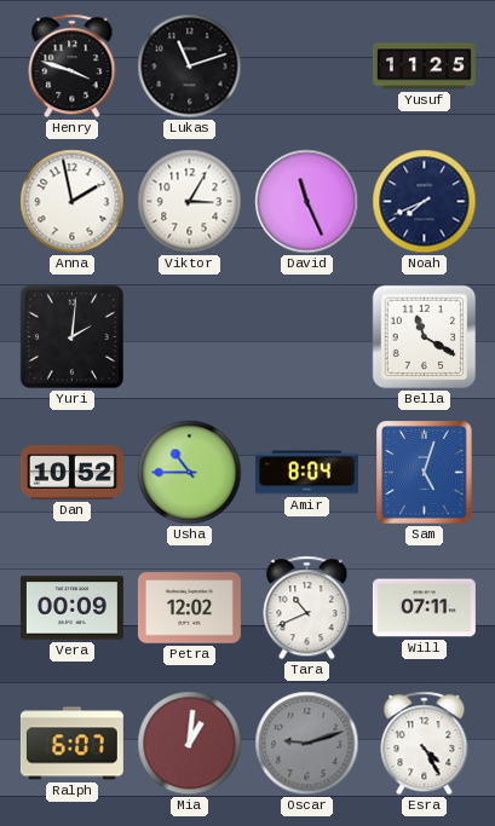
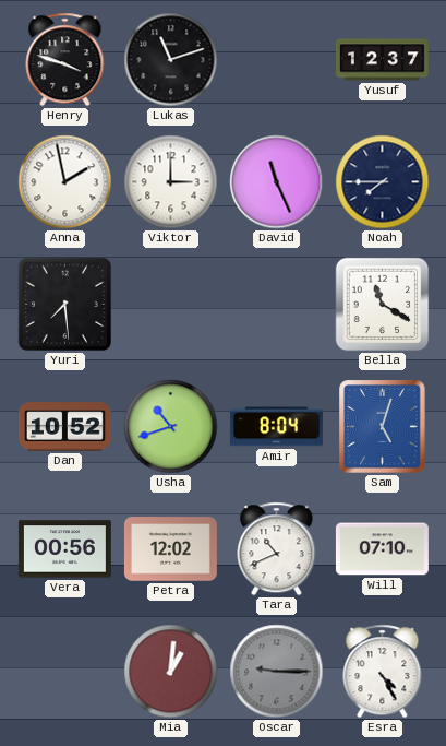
Yusuf: 11:25 -> 12:37 (382, 60)
Viktor: 3:05 -> 3:00 (171, 182)
Noah: 7:41 -> 7:45 (383, 182)
Yuri: 2:01 -> 7:29 (64, 304)
Usha: 10:45 -> 10:42 (171, 427)
Vera: 00:09 -> 00:56 (64, 549)
Will: 07:11 -> 07:10 (382, 549)
Ralph: 6:07 -> none (71, 744)
Oscar: 9:12 -> 9:15 (277, 672)
